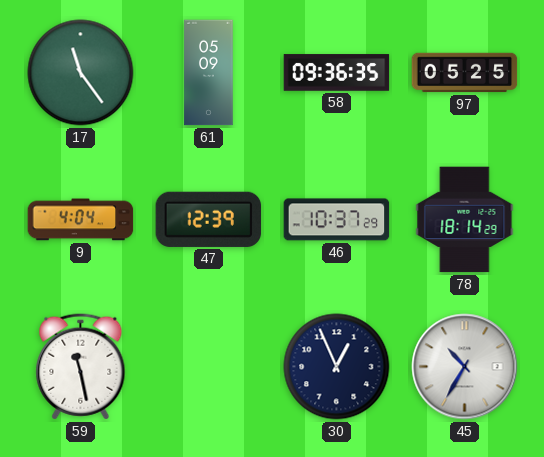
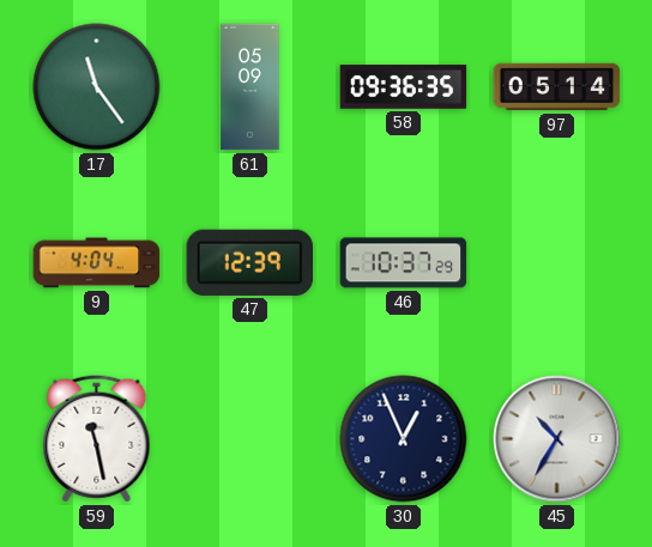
97: 05:25 -> 05:14 (557, 87)
78: 18:14 -> none (465, 220)
